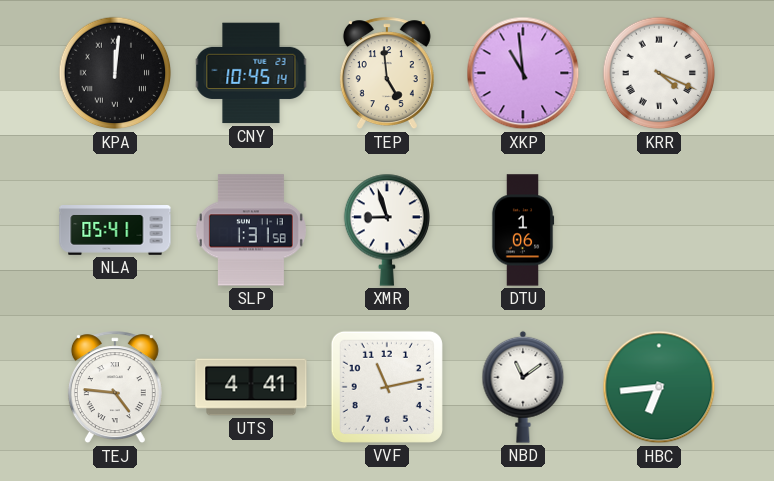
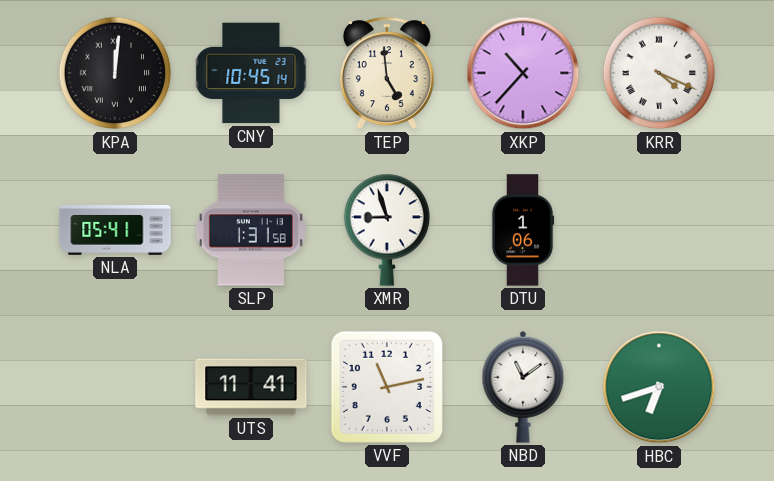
XKP: 10:59 -> 10:37 (523, 73)
TEJ: 4:46 -> none (115, 388)
UTS: 4:41 -> 11:41 (251, 387)
HBC: 6:44 -> 6:42 (659, 387)
